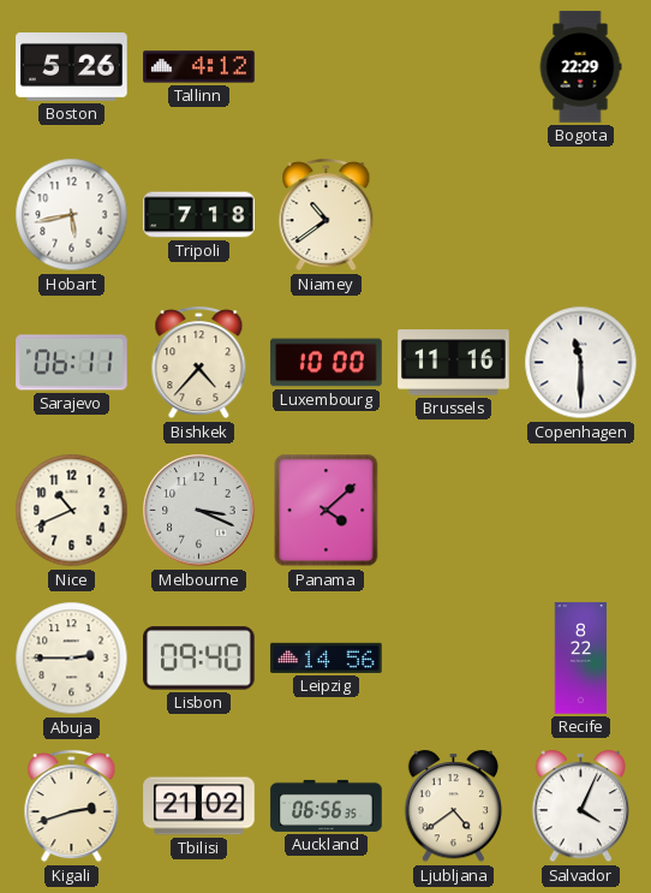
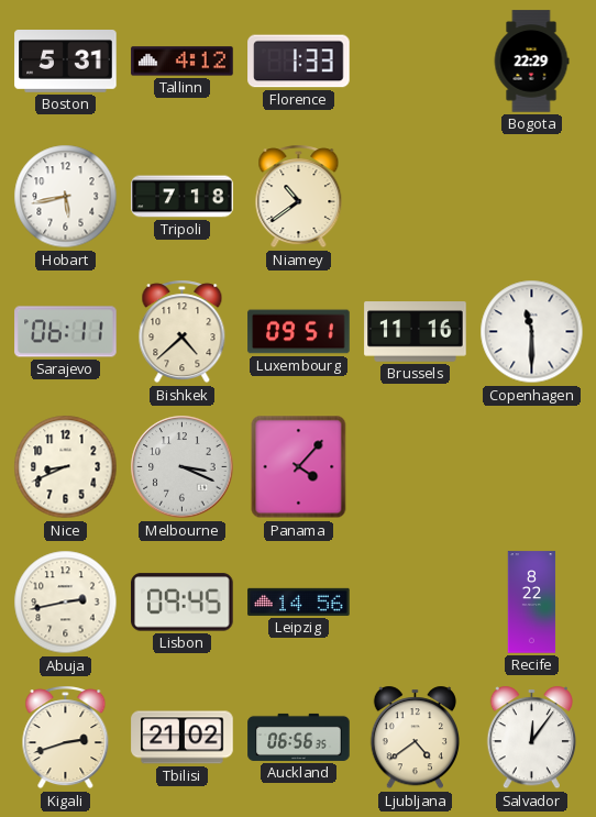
Boston: 5:26 -> 5:31 (66, 62)
Florence: none -> 1:33 (299, 62)
Bishkek: 4:37 -> 4:38 (183, 332)
Luxembourg: 10:00 -> 09:51 (299, 332)
Nice: 10:41 -> 8:41 (66, 467)
Panama: 4:08 -> 4:07 (299, 467)
Abuja: 2:45 -> 2:43 (66, 603)
Lisbon: 09:40 -> 09:45 (183, 603)
Salvador: 4:04 -> 12:06 (531, 738)
